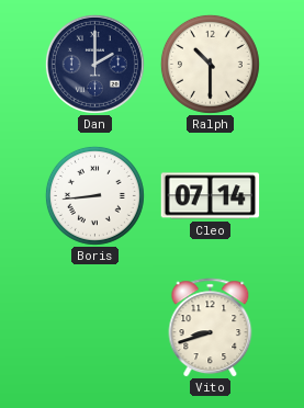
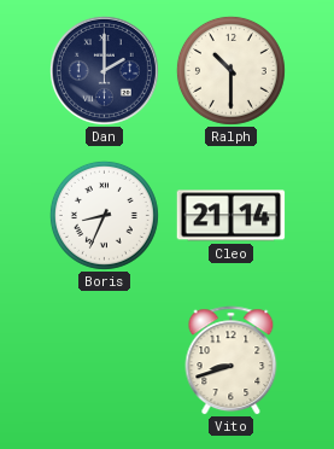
Boris: 8:44 -> 8:34 (104, 215)
Cleo: 07:14 -> 21:14 (232, 216)
